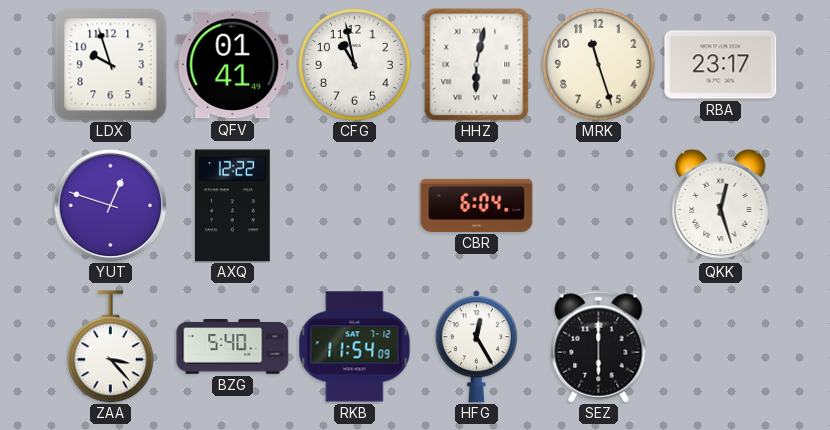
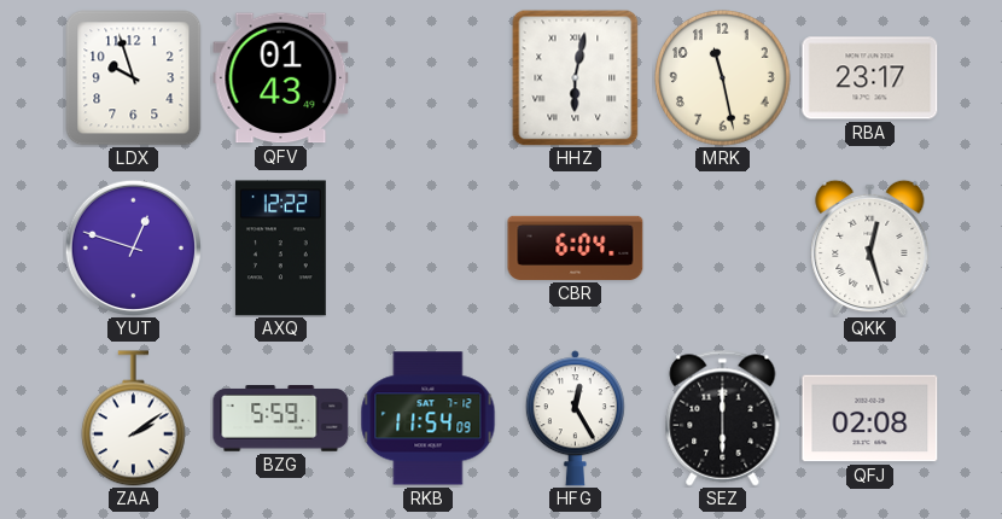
QFV: 01:41 -> 01:43 (281, 78)
CFG: 10:58 -> none (355, 65)
MRK: 11:27 -> 11:28 (723, 78)
ZAA: 3:23 -> 2:09 (133, 419)
BZG: 5:40 -> 5:59 (281, 419)
QFJ: none -> 02:08 (870, 419)
